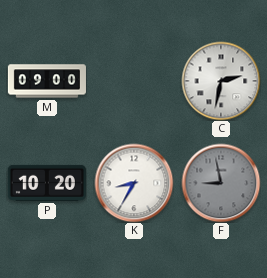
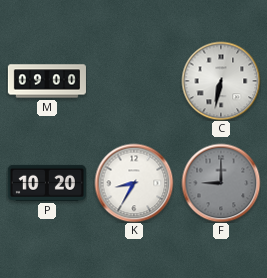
C: 2:32 -> 6:32 (221, 81)
F: 8:58 -> 9:00 (221, 183)
